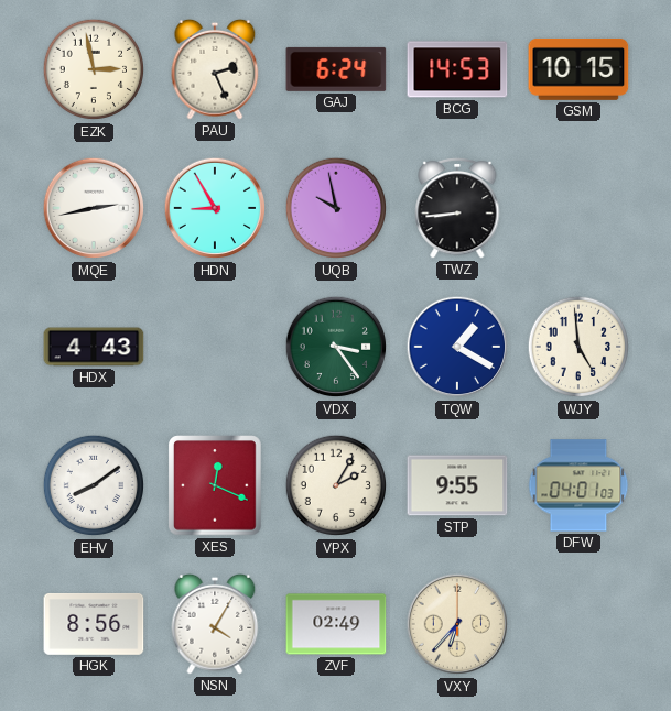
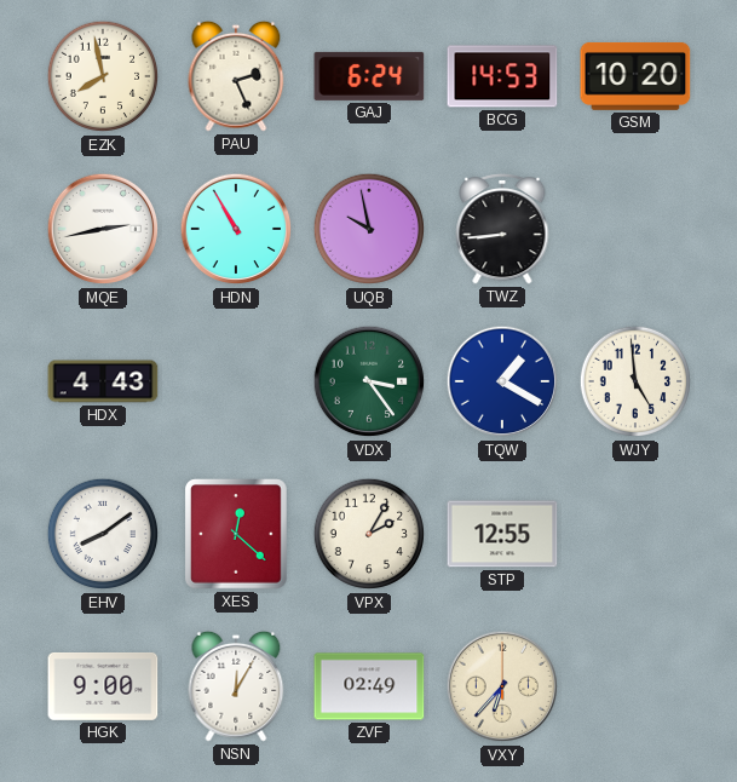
EZK: 2:58 -> 7:58 (103, 76)
GSM: 10:15 -> 10:20 (635, 76)
HDN: 8:55 -> 10:55 (236, 229)
XES: 12:19 -> 12:22 (237, 534)
STP: 9:55 -> 12:55 (502, 534)
DFW: 04:01 -> none (578, 485)
HGK: 8:56 -> 9:00 (103, 686)
NSN: 4:05 -> 12:05 (236, 686)
